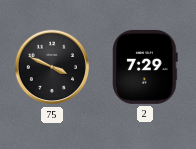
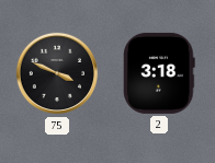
2: 7:29 -> 3:18 (159, 73)
